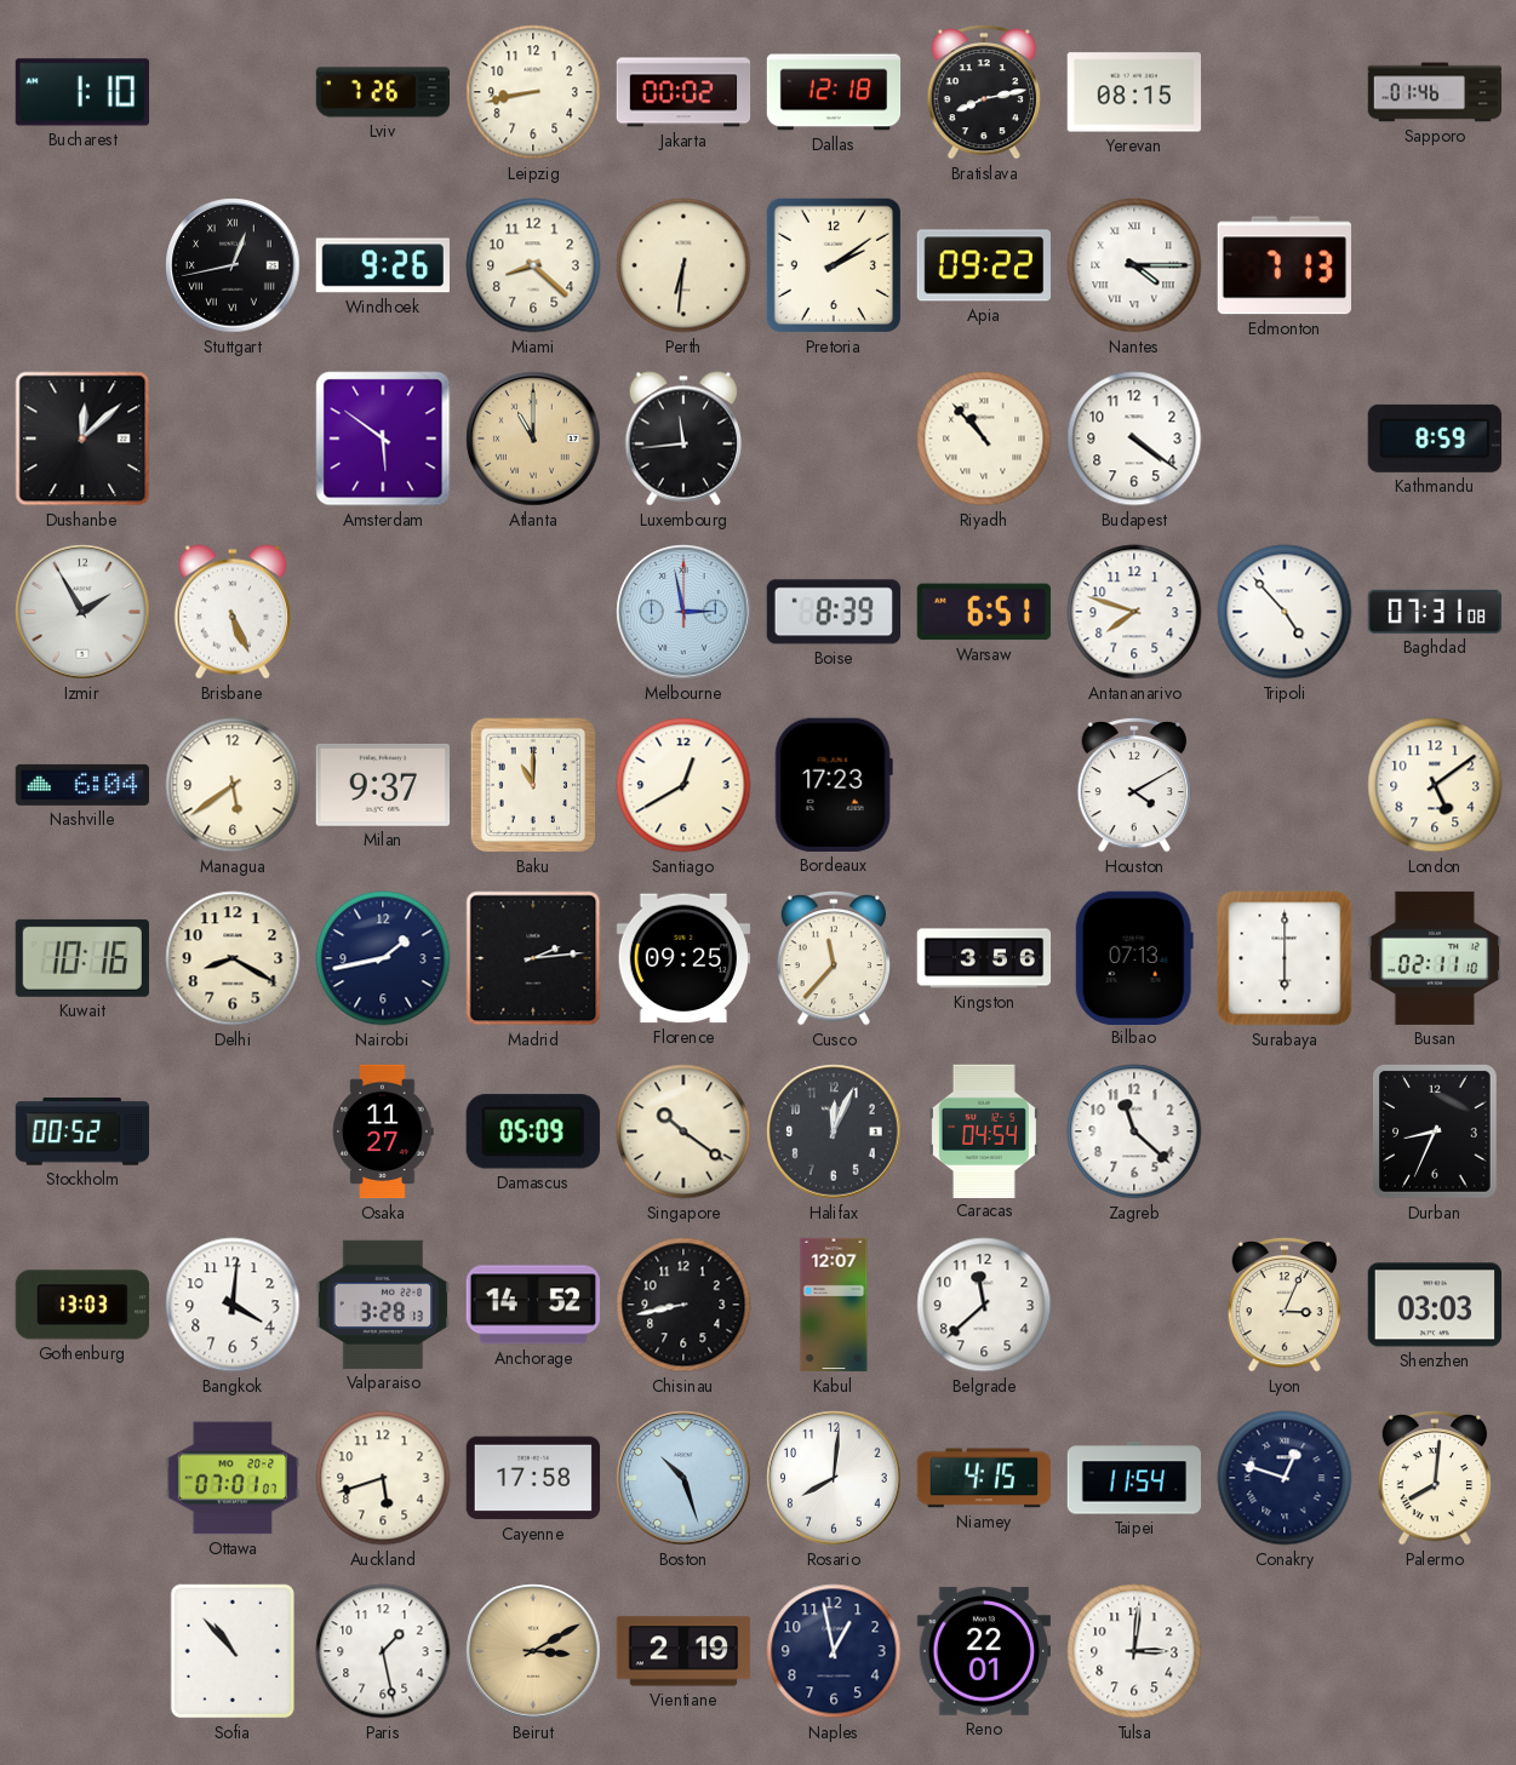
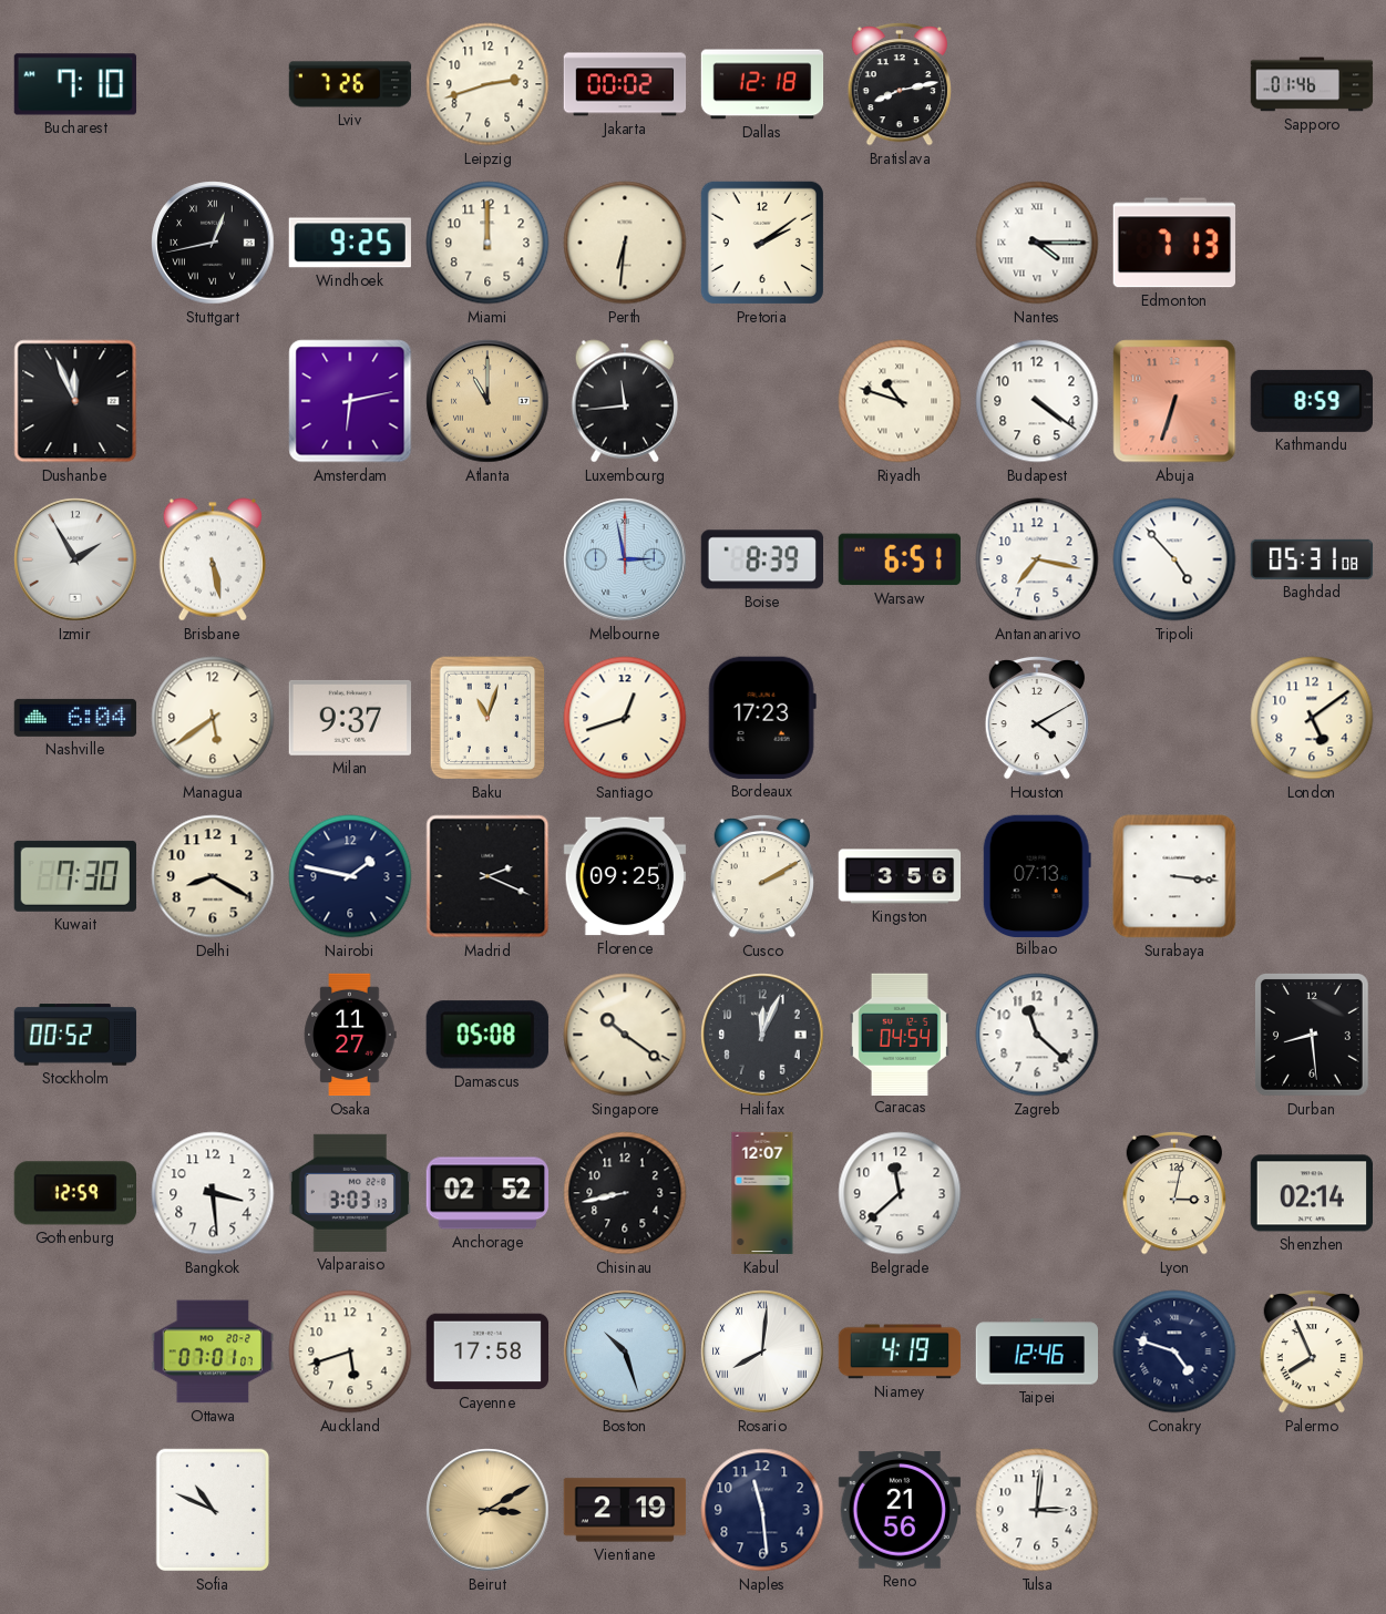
Bucharest: 1:10 -> 7:10 (74, 84)
Leipzig: 8:43 -> 2:42 (487, 84)
Yerevan: 08:15 -> none (1133, 92)
Windhoek: 9:26 -> 9:25 (350, 243)
Miami: 8:22 -> 12:00 (487, 243)
Apia: 09:22 -> none (983, 265)
Dushanbe: 12:08 -> 11:56 (75, 401)
Amsterdam: 5:51 -> 6:13 (350, 401)
Riyadh: 10:53 -> 10:48 (900, 401)
Abuja: none -> 6:33 (1174, 401)
Brisbane: 5:26 -> 5:28 (212, 559)
Antananarivo: 7:48 -> 7:17 (1037, 559)
Baghdad: 07:31 -> 05:31 (1312, 559)
Baku: 11:00 -> 11:03 (487, 718)
Santiago: 12:40 -> 12:42 (625, 718)
Kuwait: 10:16 -> 7:30 (75, 876)
Nairobi: 1:43 -> 1:47 (350, 876)
Madrid: 2:14 -> 2:19 (487, 876)
Cusco: 11:37 -> 2:10 (761, 876)
Surabaya: 6:00 -> 3:16 (1174, 876)
Busan: 02:11 -> none (1434, 958)
Damascus: 05:09 -> 05:08 (487, 1035)
Durban: 8:34 -> 8:29 (1312, 1036)
Gothenburg: 13:03 -> 12:59 (74, 1193)
Bangkok: 4:01 -> 3:29 (213, 1193)
Valparaiso: 3:28 -> 3:03 (349, 1193)
Anchorage: 14:52 -> 02:52 (486, 1193)
Lyon: 3:04 -> 3:02 (1173, 1193)
Shenzhen: 03:03 -> 02:14 (1311, 1193)
Rosario numerals: Arabic -> Roman (762, 1351)
Niamey: 4:15 -> 4:19 (900, 1351)
Taipei: 11:54 -> 12:46 (1036, 1351)
Conakry: 12:48 -> 4:48 (1174, 1351)
Palermo: 8:01 -> 7:56 (1311, 1351)
Sofia: 10:53 -> 10:49 (212, 1510)
Paris: 1:28 -> none (383, 1651)
Naples: 12:58 -> 11:29 (762, 1510)
Reno: 22:01 -> 21:56 (899, 1510)
